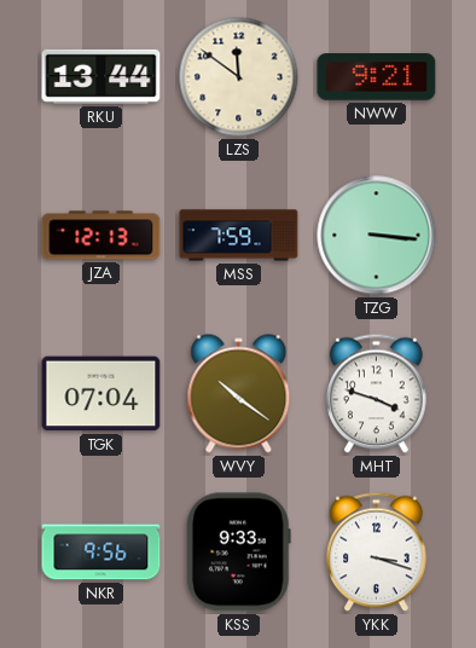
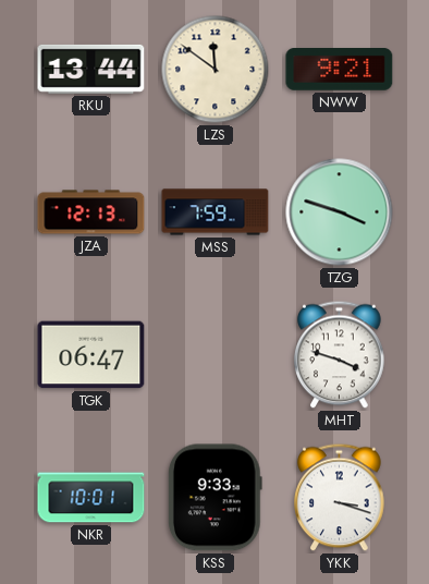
TZG: 3:16 -> 3:48 (340, 212)
TGK: 07:04 -> 06:47 (91, 355)
WVY: 10:21 -> none (239, 394)
NKR: 9:56 -> 10:01 (91, 498)
